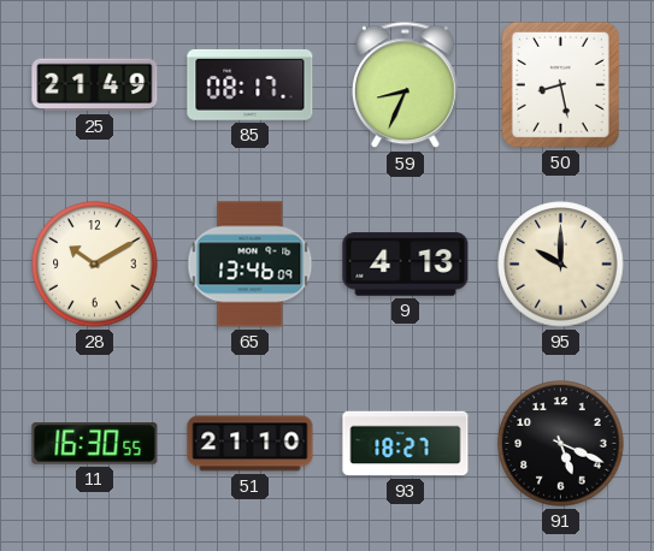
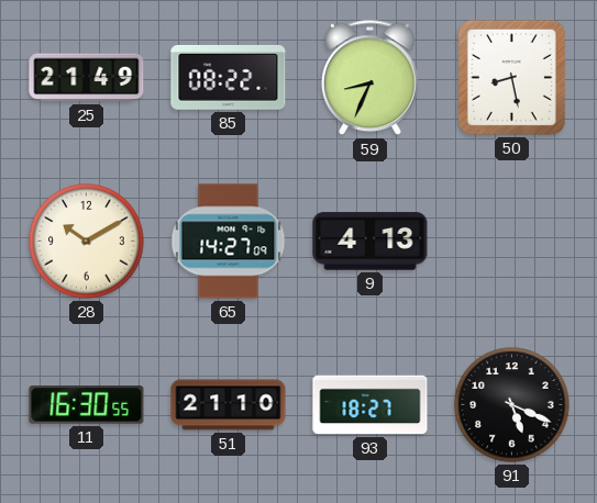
85: 08:17 -> 08:22 (229, 77)
65: 13:46 -> 14:27 (229, 242)
95: 10:00 -> none (561, 265)
